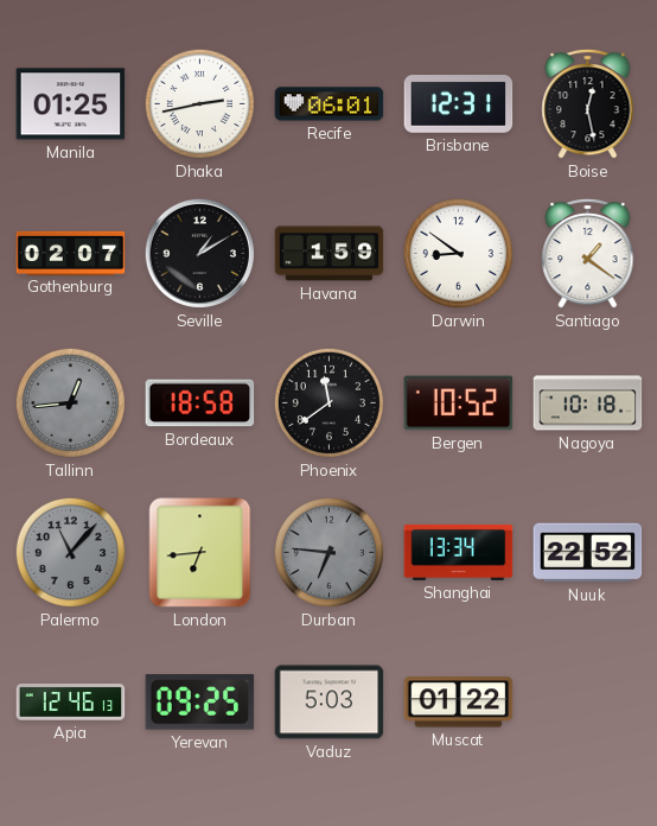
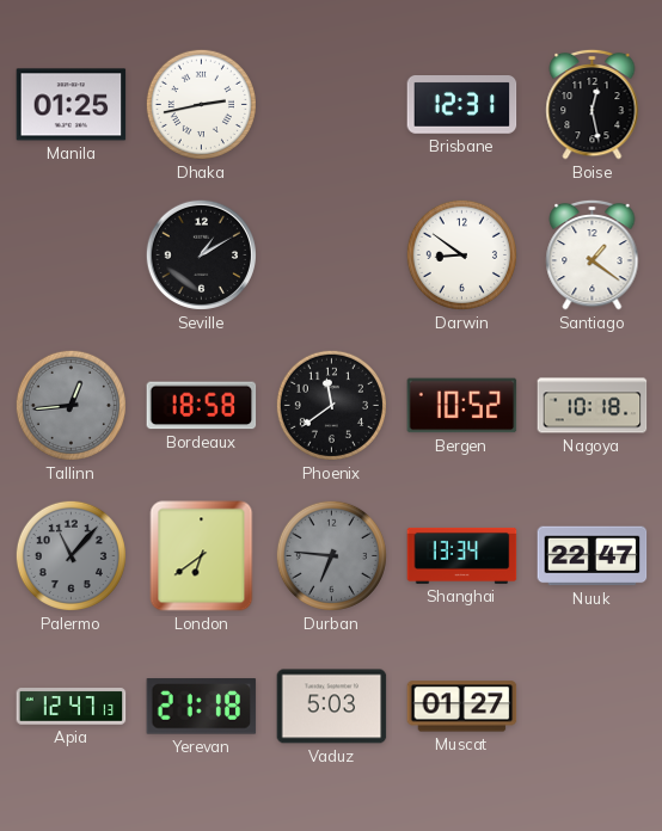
Recife: 06:01 -> none (330, 104)
Gothenburg: 02:07 -> none (71, 253)
Havana: 1:59 -> none (330, 254)
London: 6:44 -> 6:39 (202, 556)
Nuuk: 22:52 -> 22:47 (593, 556)
Apia: 12:46 -> 12:47 (72, 707)
Yerevan: 09:25 -> 21:18 (202, 707)
Muscat: 01:22 -> 01:27 (462, 707)
